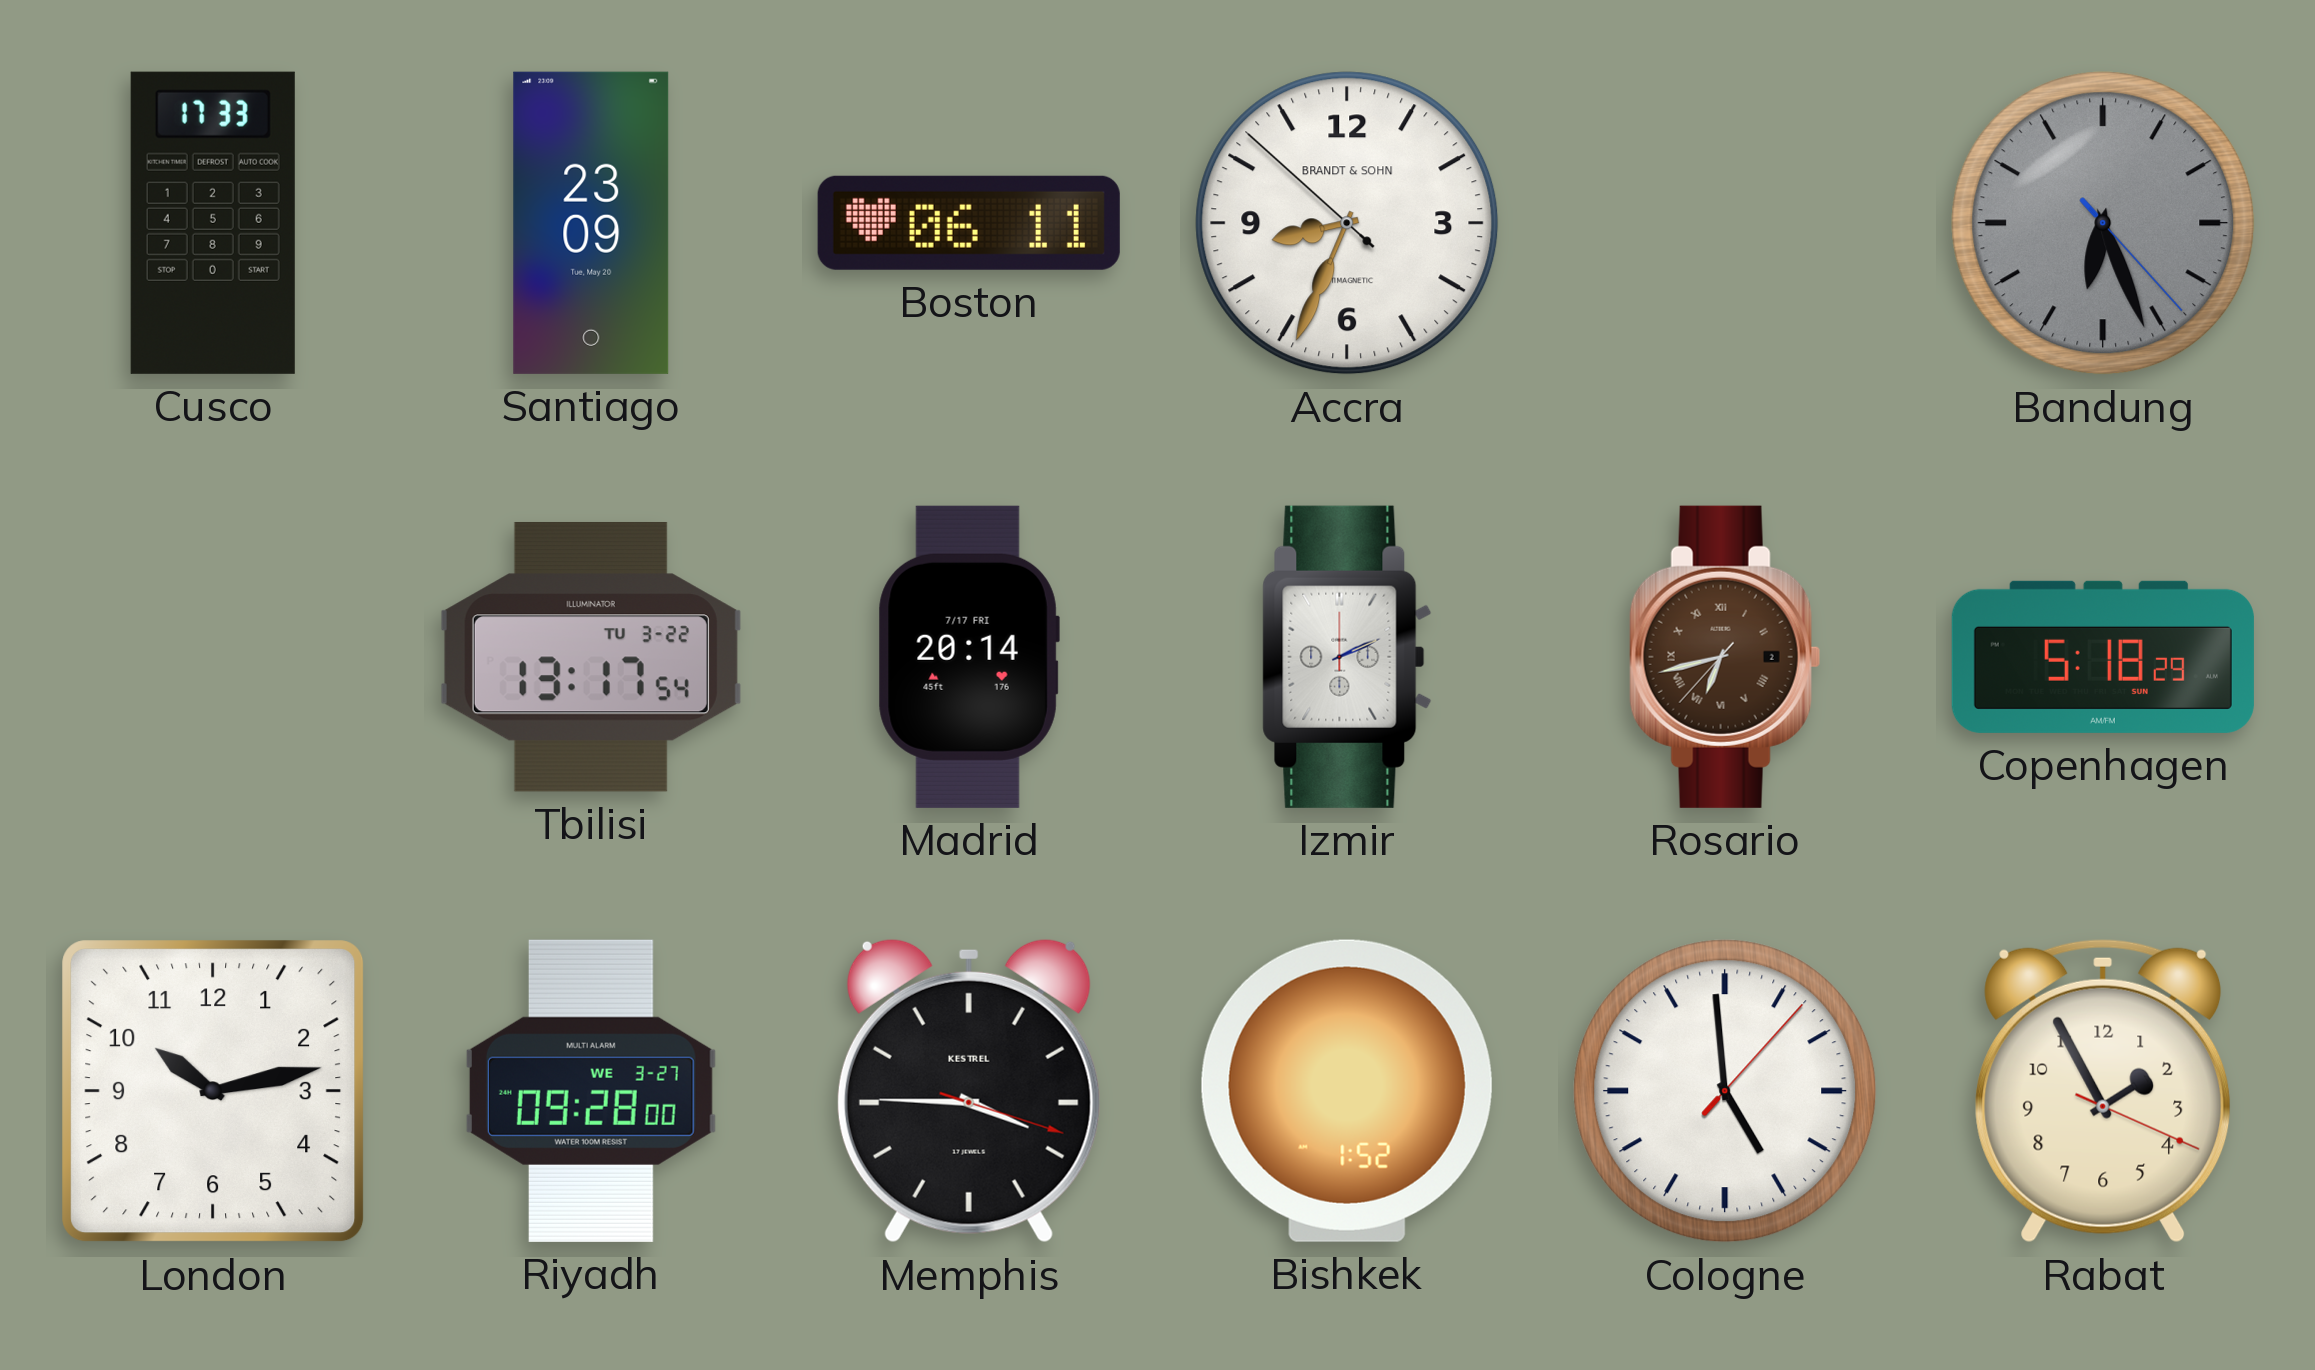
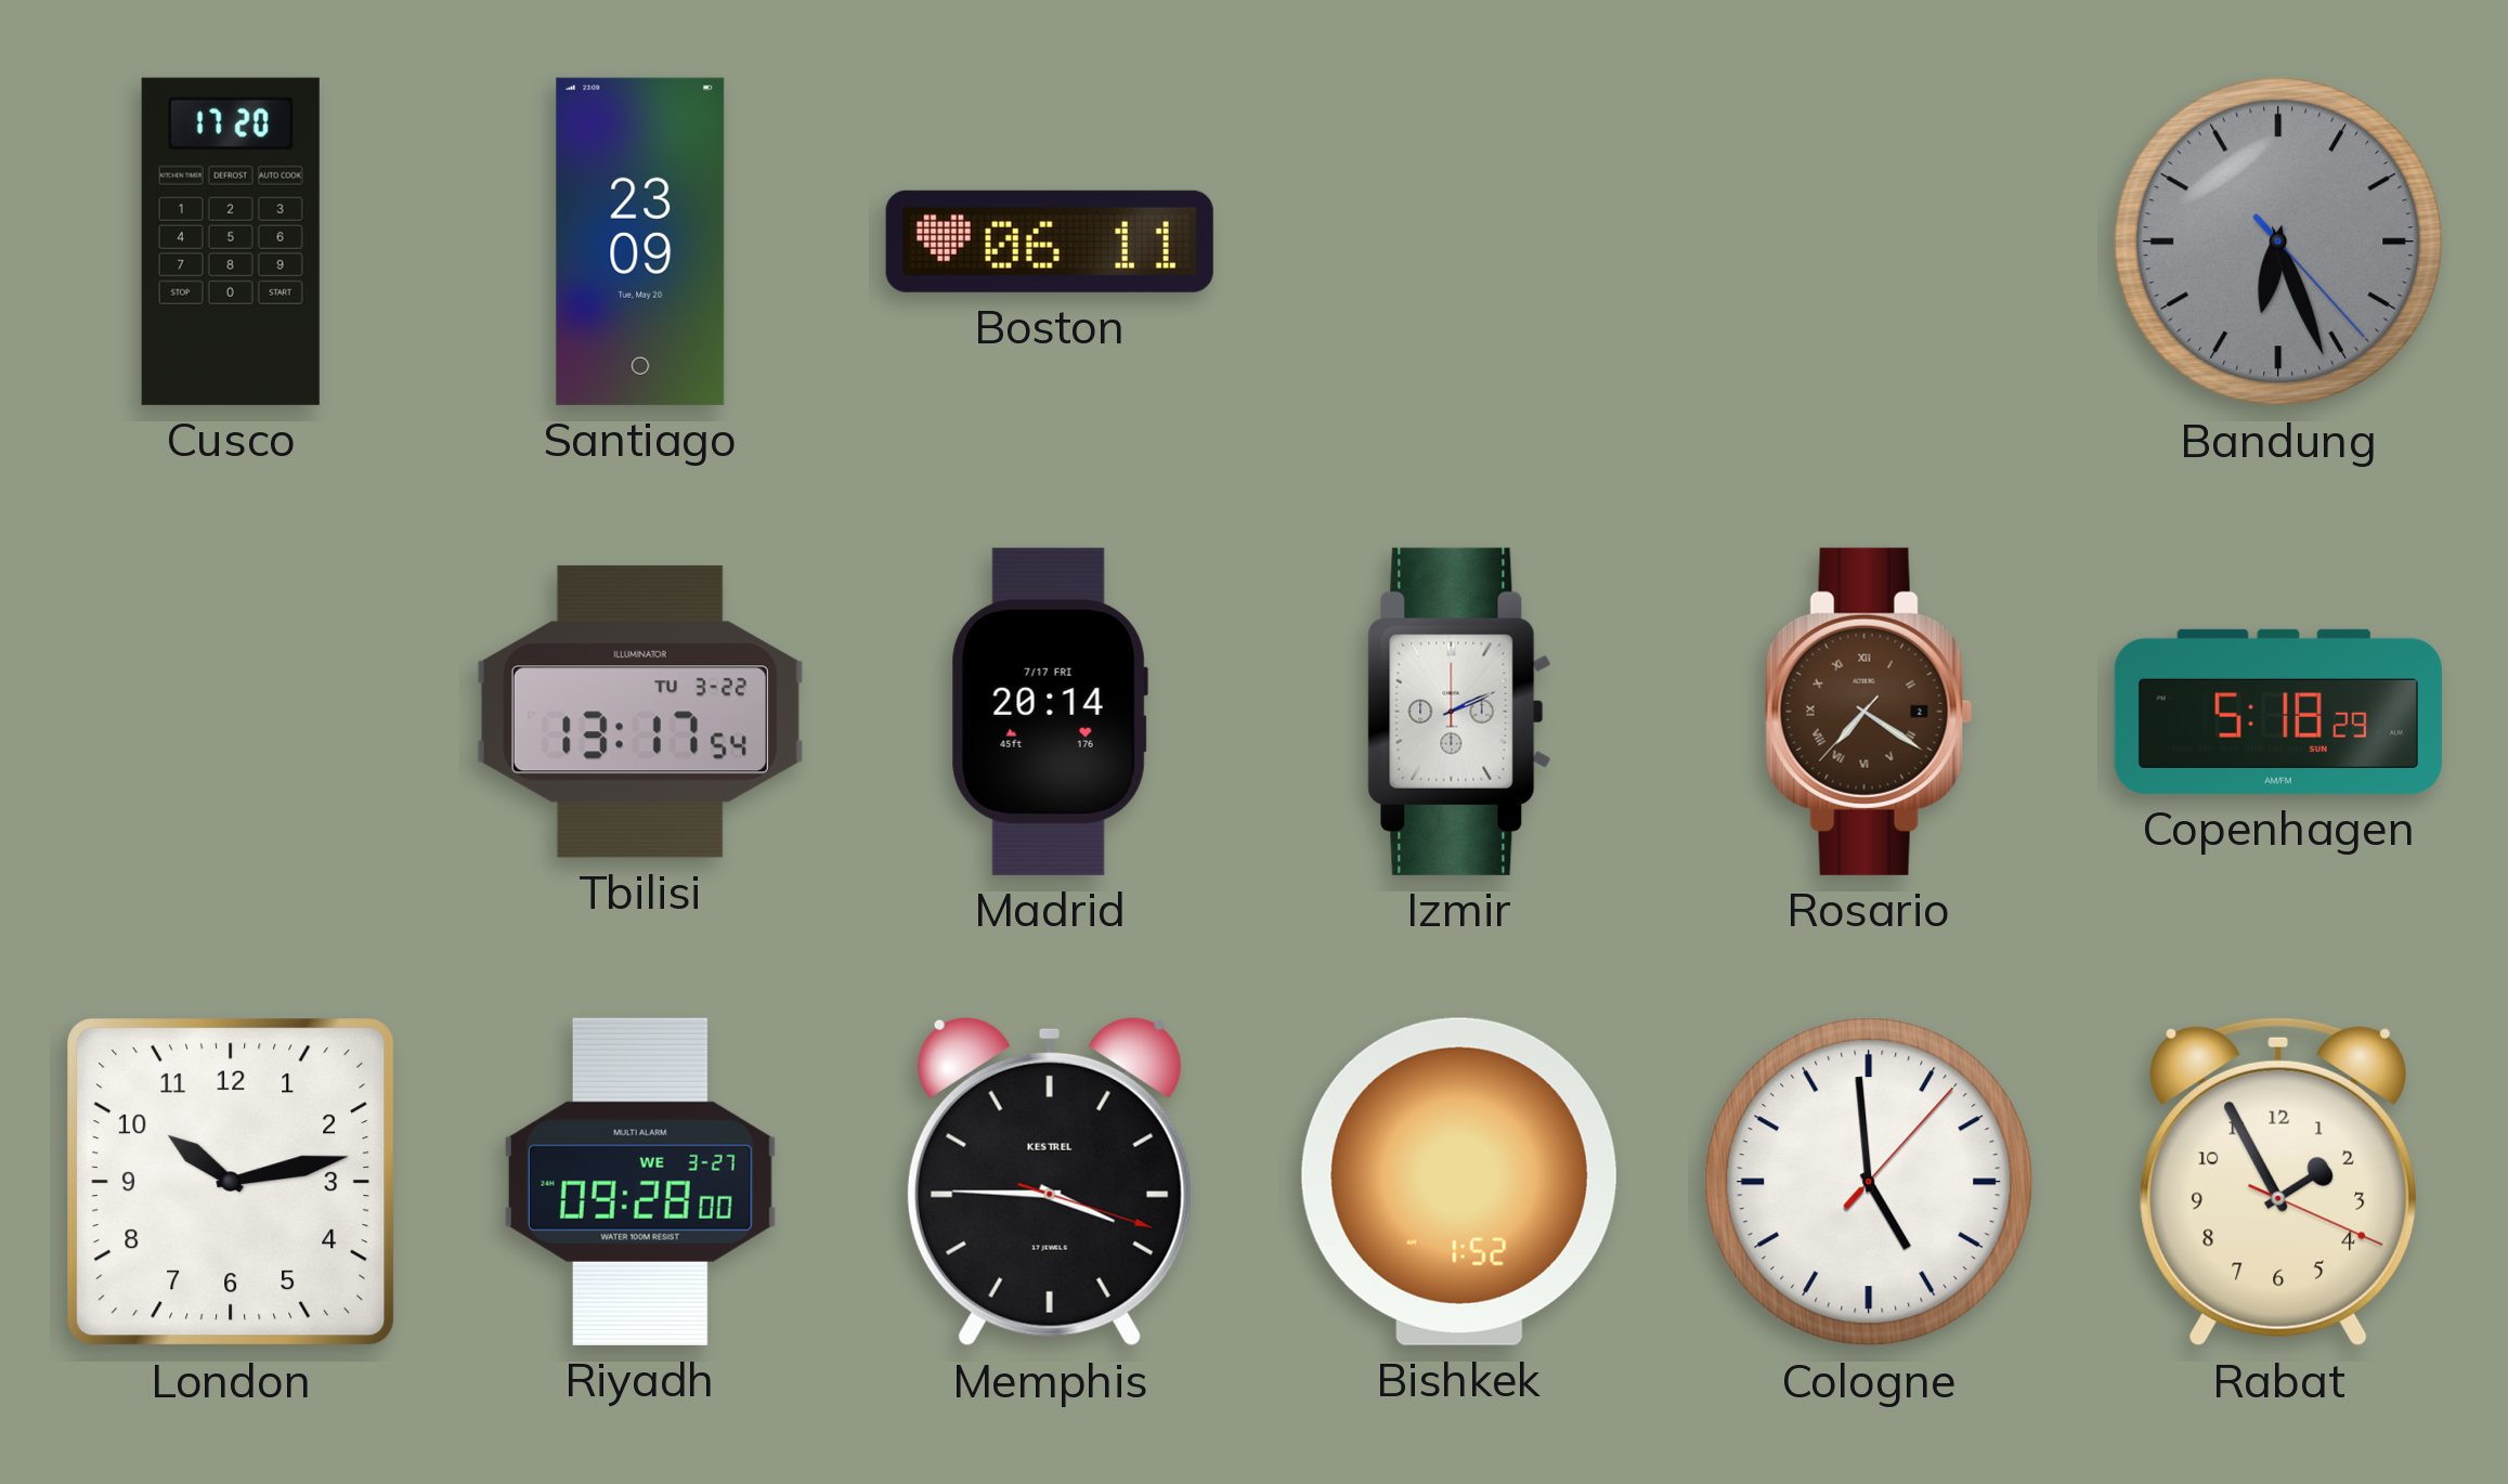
Cusco: 17:33 -> 17:20 (231, 242)
Accra: 8:33 -> none (1347, 223)
Rosario: 6:42 -> 7:20 (1869, 712)
